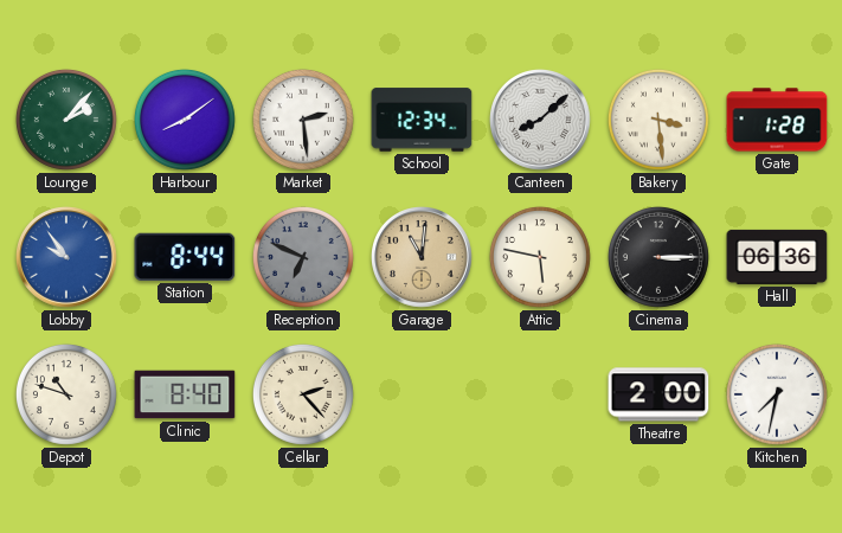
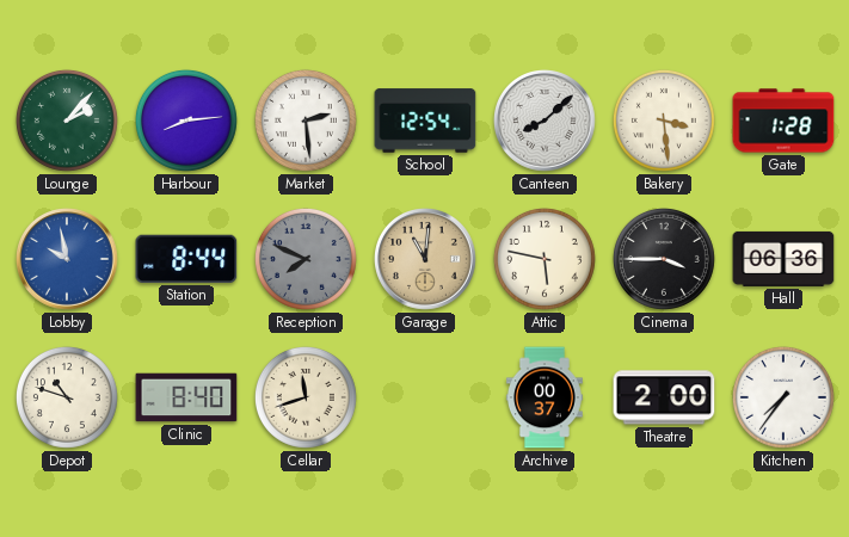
Harbour: 8:09 -> 8:14 (186, 121)
School: 12:34 -> 12:54 (425, 121)
Lobby: 9:54 -> 9:58 (68, 260)
Reception: 6:49 -> 7:49 (306, 259)
Cinema: 3:15 -> 3:45 (664, 259)
Cellar: 2:23 -> 11:42 (306, 397)
Archive: none -> 00:37 (545, 397)
Kitchen: 7:32 -> 7:36 (783, 397)
